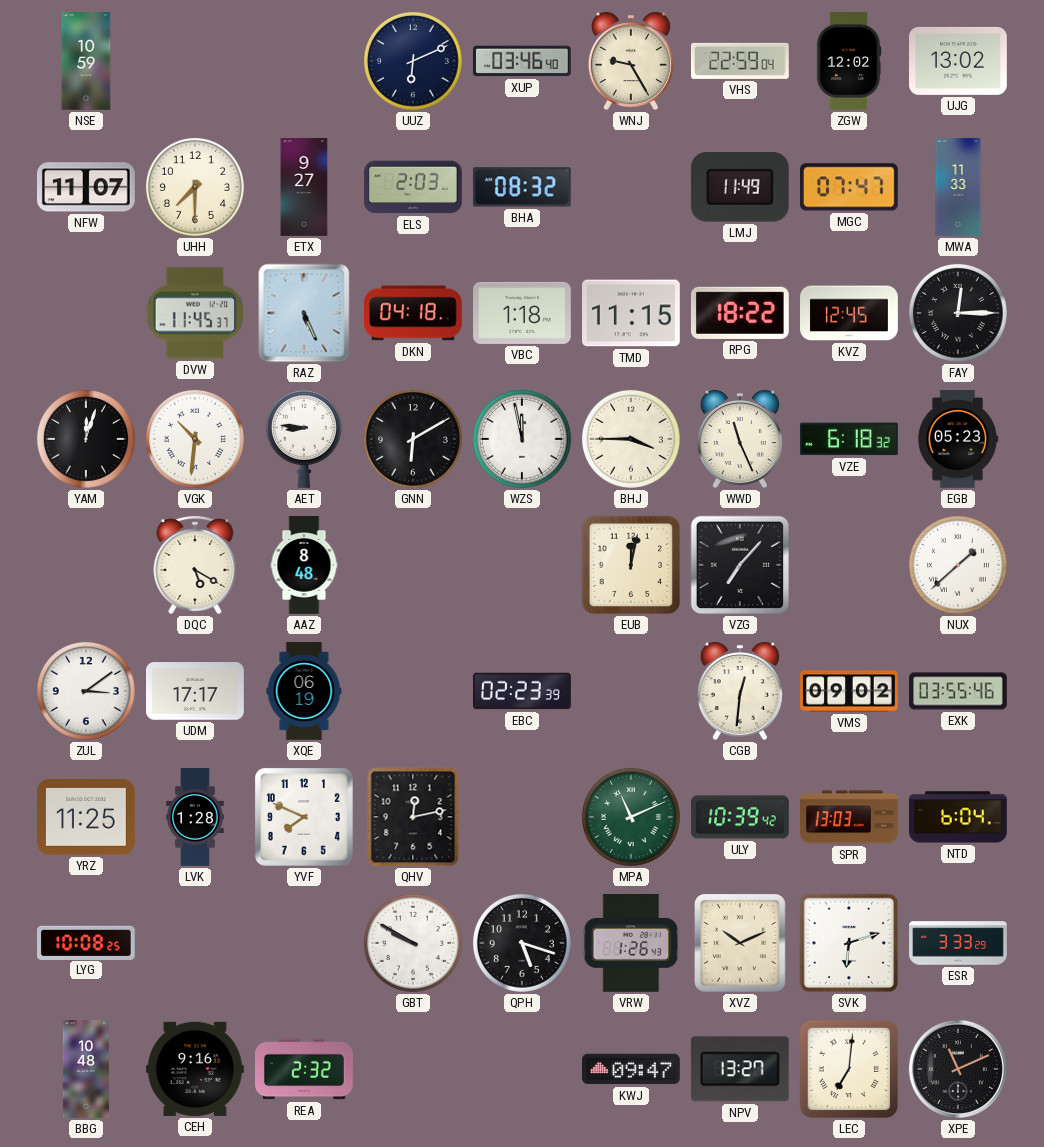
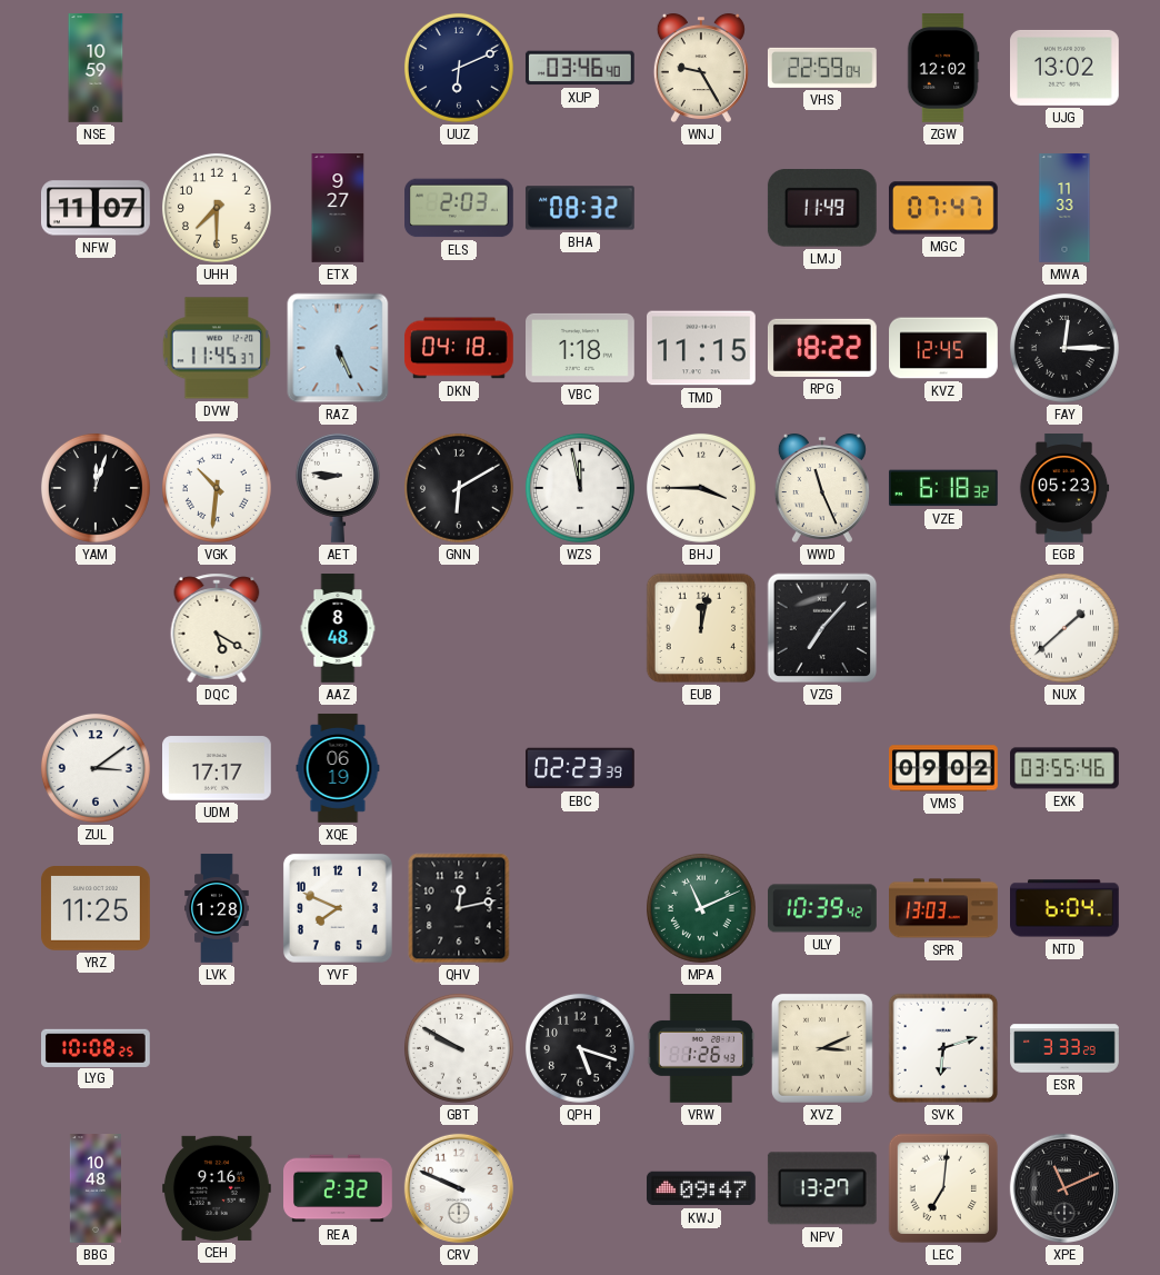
CGB: 12:31 -> none (740, 691)
XVZ: 10:11 -> 3:11 (822, 1048)
CRV: none -> 9:49 (459, 1188)
